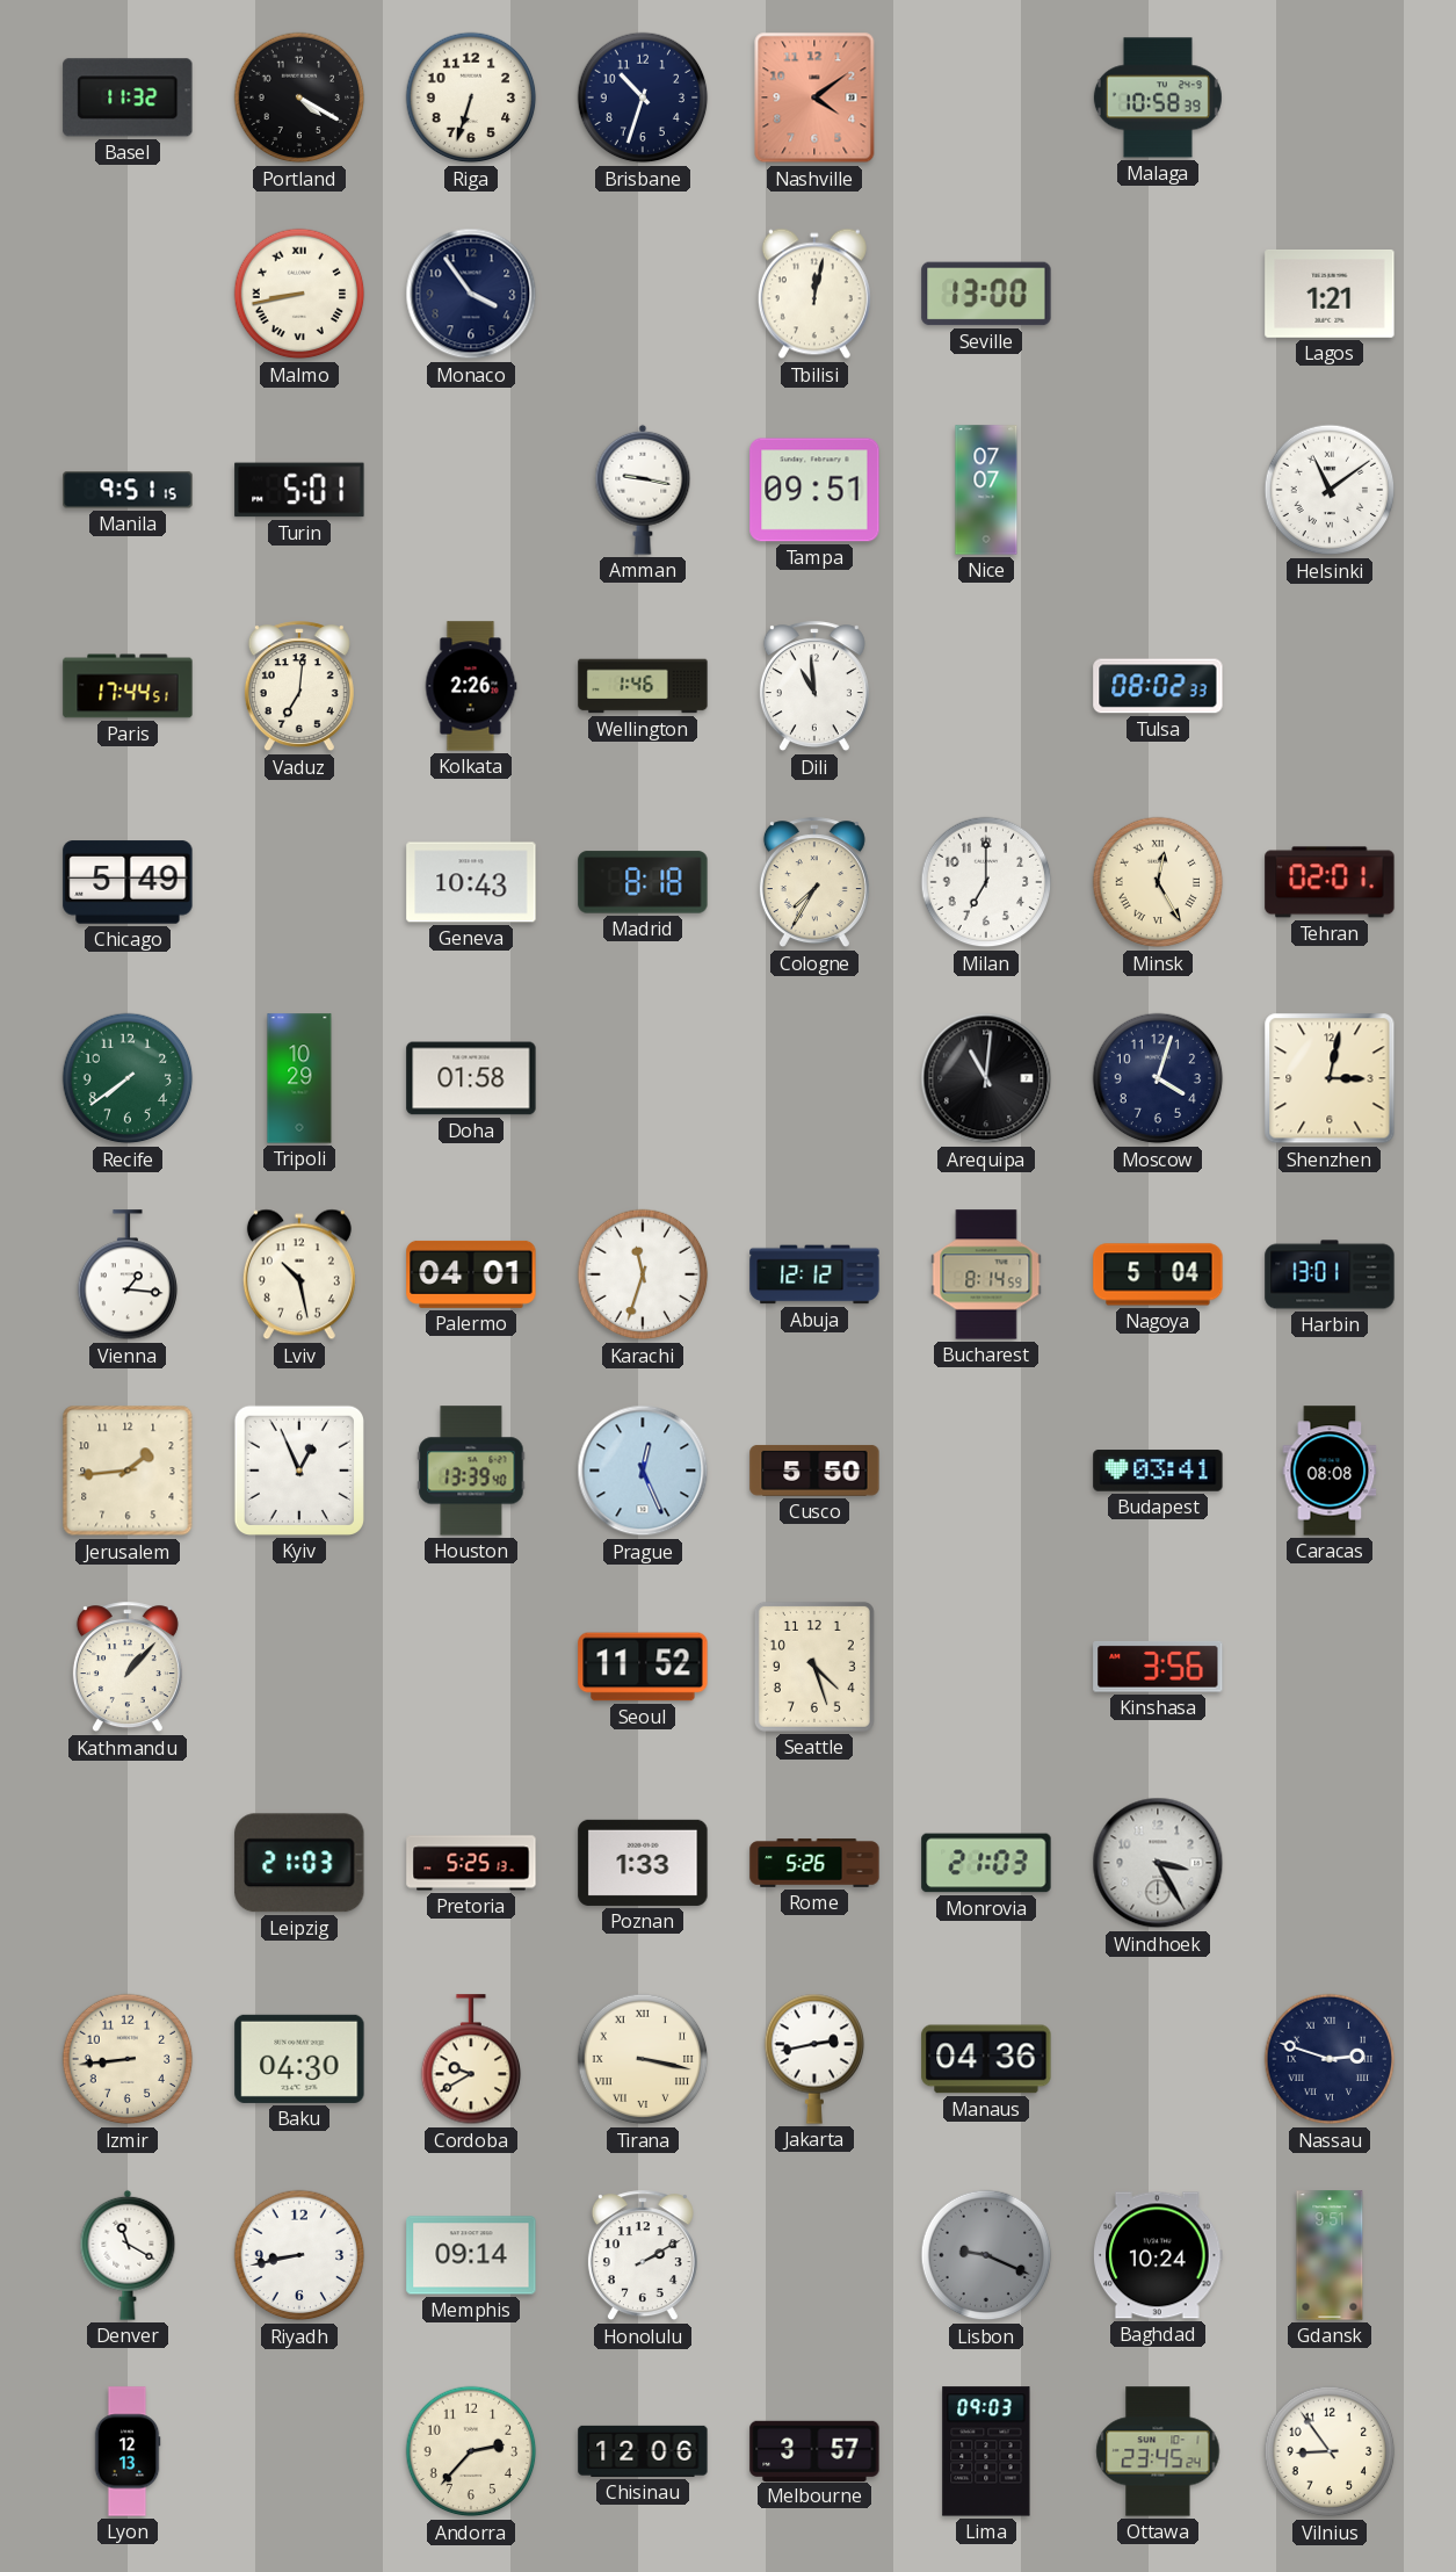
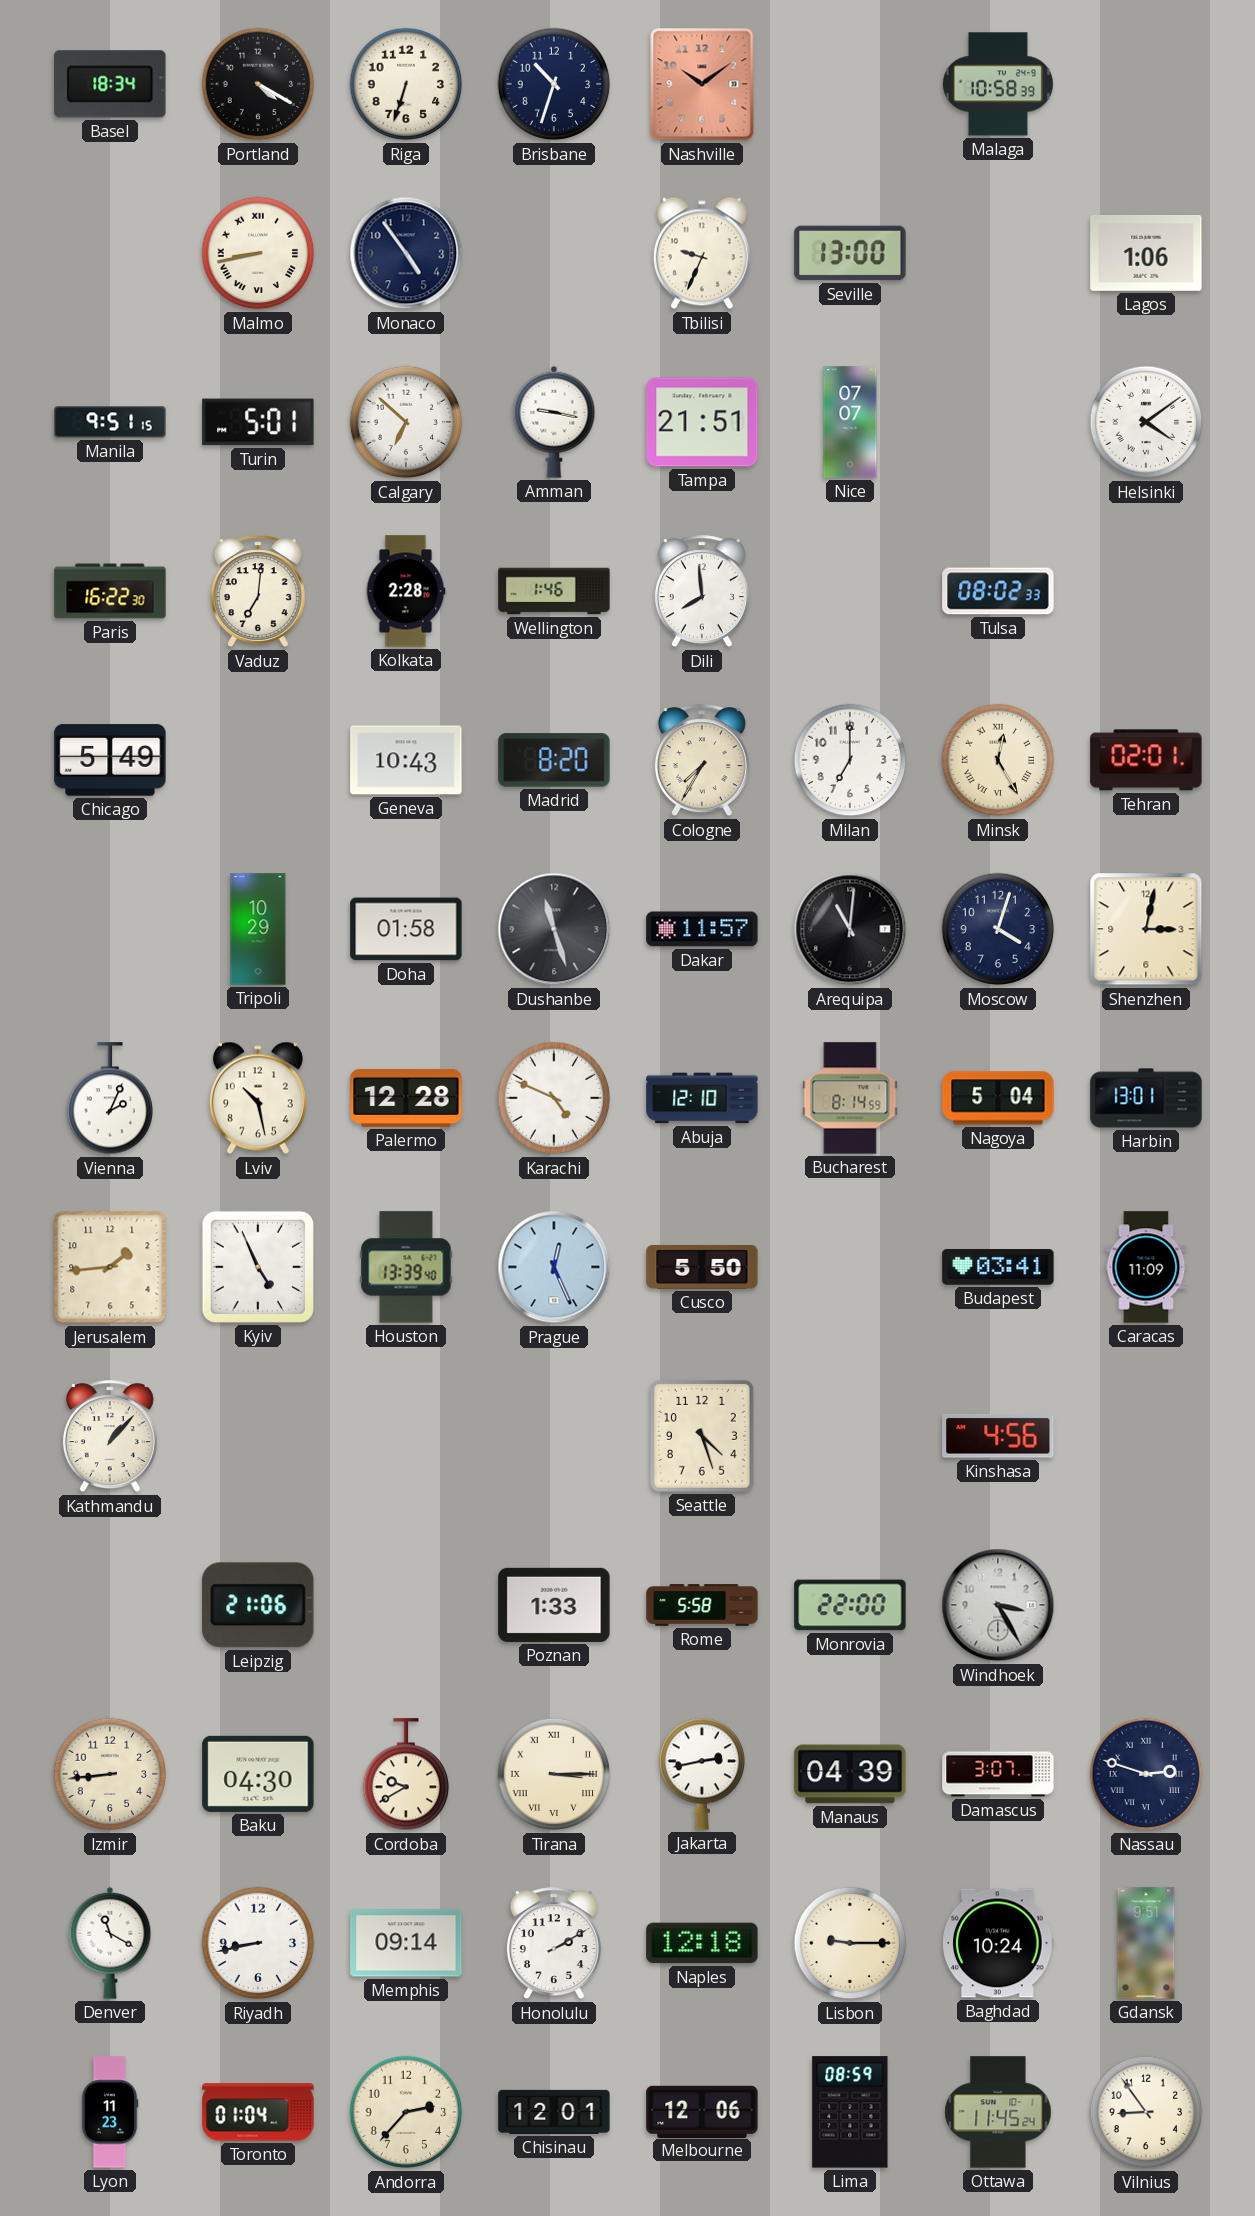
Basel: 11:32 -> 18:34 (110, 84)
Nashville: 4:09 -> 10:09 (702, 84)
Monaco: 3:54 -> 4:54 (406, 253)
Tbilisi: 12:02 -> 9:34 (702, 253)
Lagos: 1:21 -> 1:06 (1146, 254)
Calgary: none -> 6:52 (406, 422)
Tampa: 09:51 -> 21:51 (702, 422)
Helsinki: 11:09 -> 4:09 (1146, 422)
Paris: 17:44 -> 16:22 (110, 591)
Kolkata: 2:26 -> 2:28 (406, 591)
Dili: 10:59 -> 7:59 (702, 592)
Madrid: 8:18 -> 8:20 (554, 760)
Recife: 7:39 -> none (128, 1078)
Dushanbe: none -> 11:27 (554, 929)
Dakar: none -> 11:57 (702, 929)
Vienna: 1:16 -> 2:04 (110, 1099)
Palermo: 04:01 -> 12:28 (406, 1098)
Karachi: 11:33 -> 4:49 (554, 1098)
Abuja: 12:12 -> 12:10 (702, 1098)
Kyiv: 12:56 -> 4:56 (258, 1267)
Caracas: 08:08 -> 11:09 (1146, 1267)
Seoul: 11:52 -> none (643, 1667)
Kinshasa: 3:56 -> 4:56 (998, 1437)
Leipzig: 21:03 -> 21:06 (258, 1605)
Pretoria: 5:25 -> none (471, 1863)
Rome: 5:26 -> 5:58 (702, 1605)
Monrovia: 21:03 -> 22:00 (850, 1605)
Tirana: 3:17 -> 3:15 (554, 1774)
Manaus: 04:36 -> 04:39 (850, 1774)
Damascus: none -> 3:07 (998, 1774)
Naples: none -> 12:18 (702, 1943)
Lisbon: 9:19 -> 9:15 (850, 1943)
Lisbon dial: grey -> cream (850, 1943)
Lyon: 12:13 -> 11:23 (110, 2112)
Toronto: none -> 01:04 (258, 2112)
Chisinau: 12:06 -> 12:01 (554, 2112)
Melbourne: 3:57 -> 12:06 (702, 2111)
Lima: 09:03 -> 08:59 (850, 2112)
Ottawa: 23:45 -> 11:45 (998, 2112)
